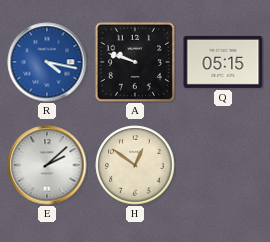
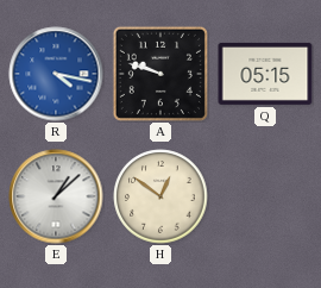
E: 2:08 -> 1:08 (56, 196)
